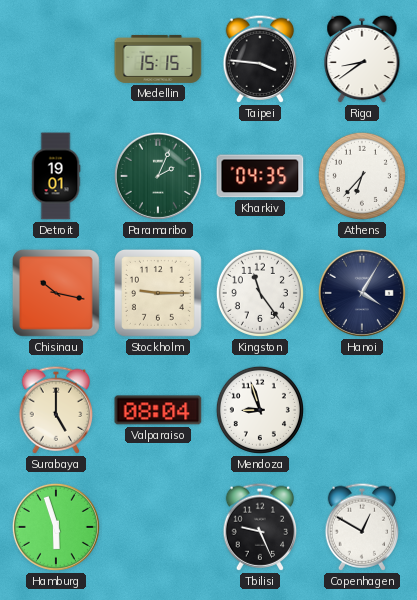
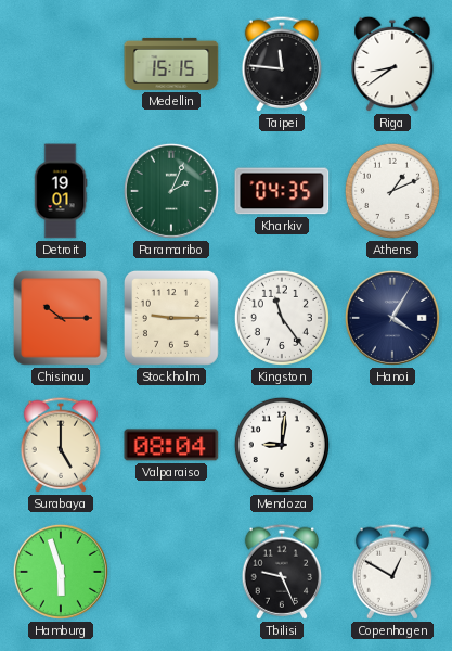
Taipei: 3:46 -> 11:46 (282, 64)
Athens: 6:37 -> 1:11 (392, 191)
Chisinau: 10:17 -> 10:15 (61, 318)
Mendoza: 8:57 -> 9:01 (282, 445)
